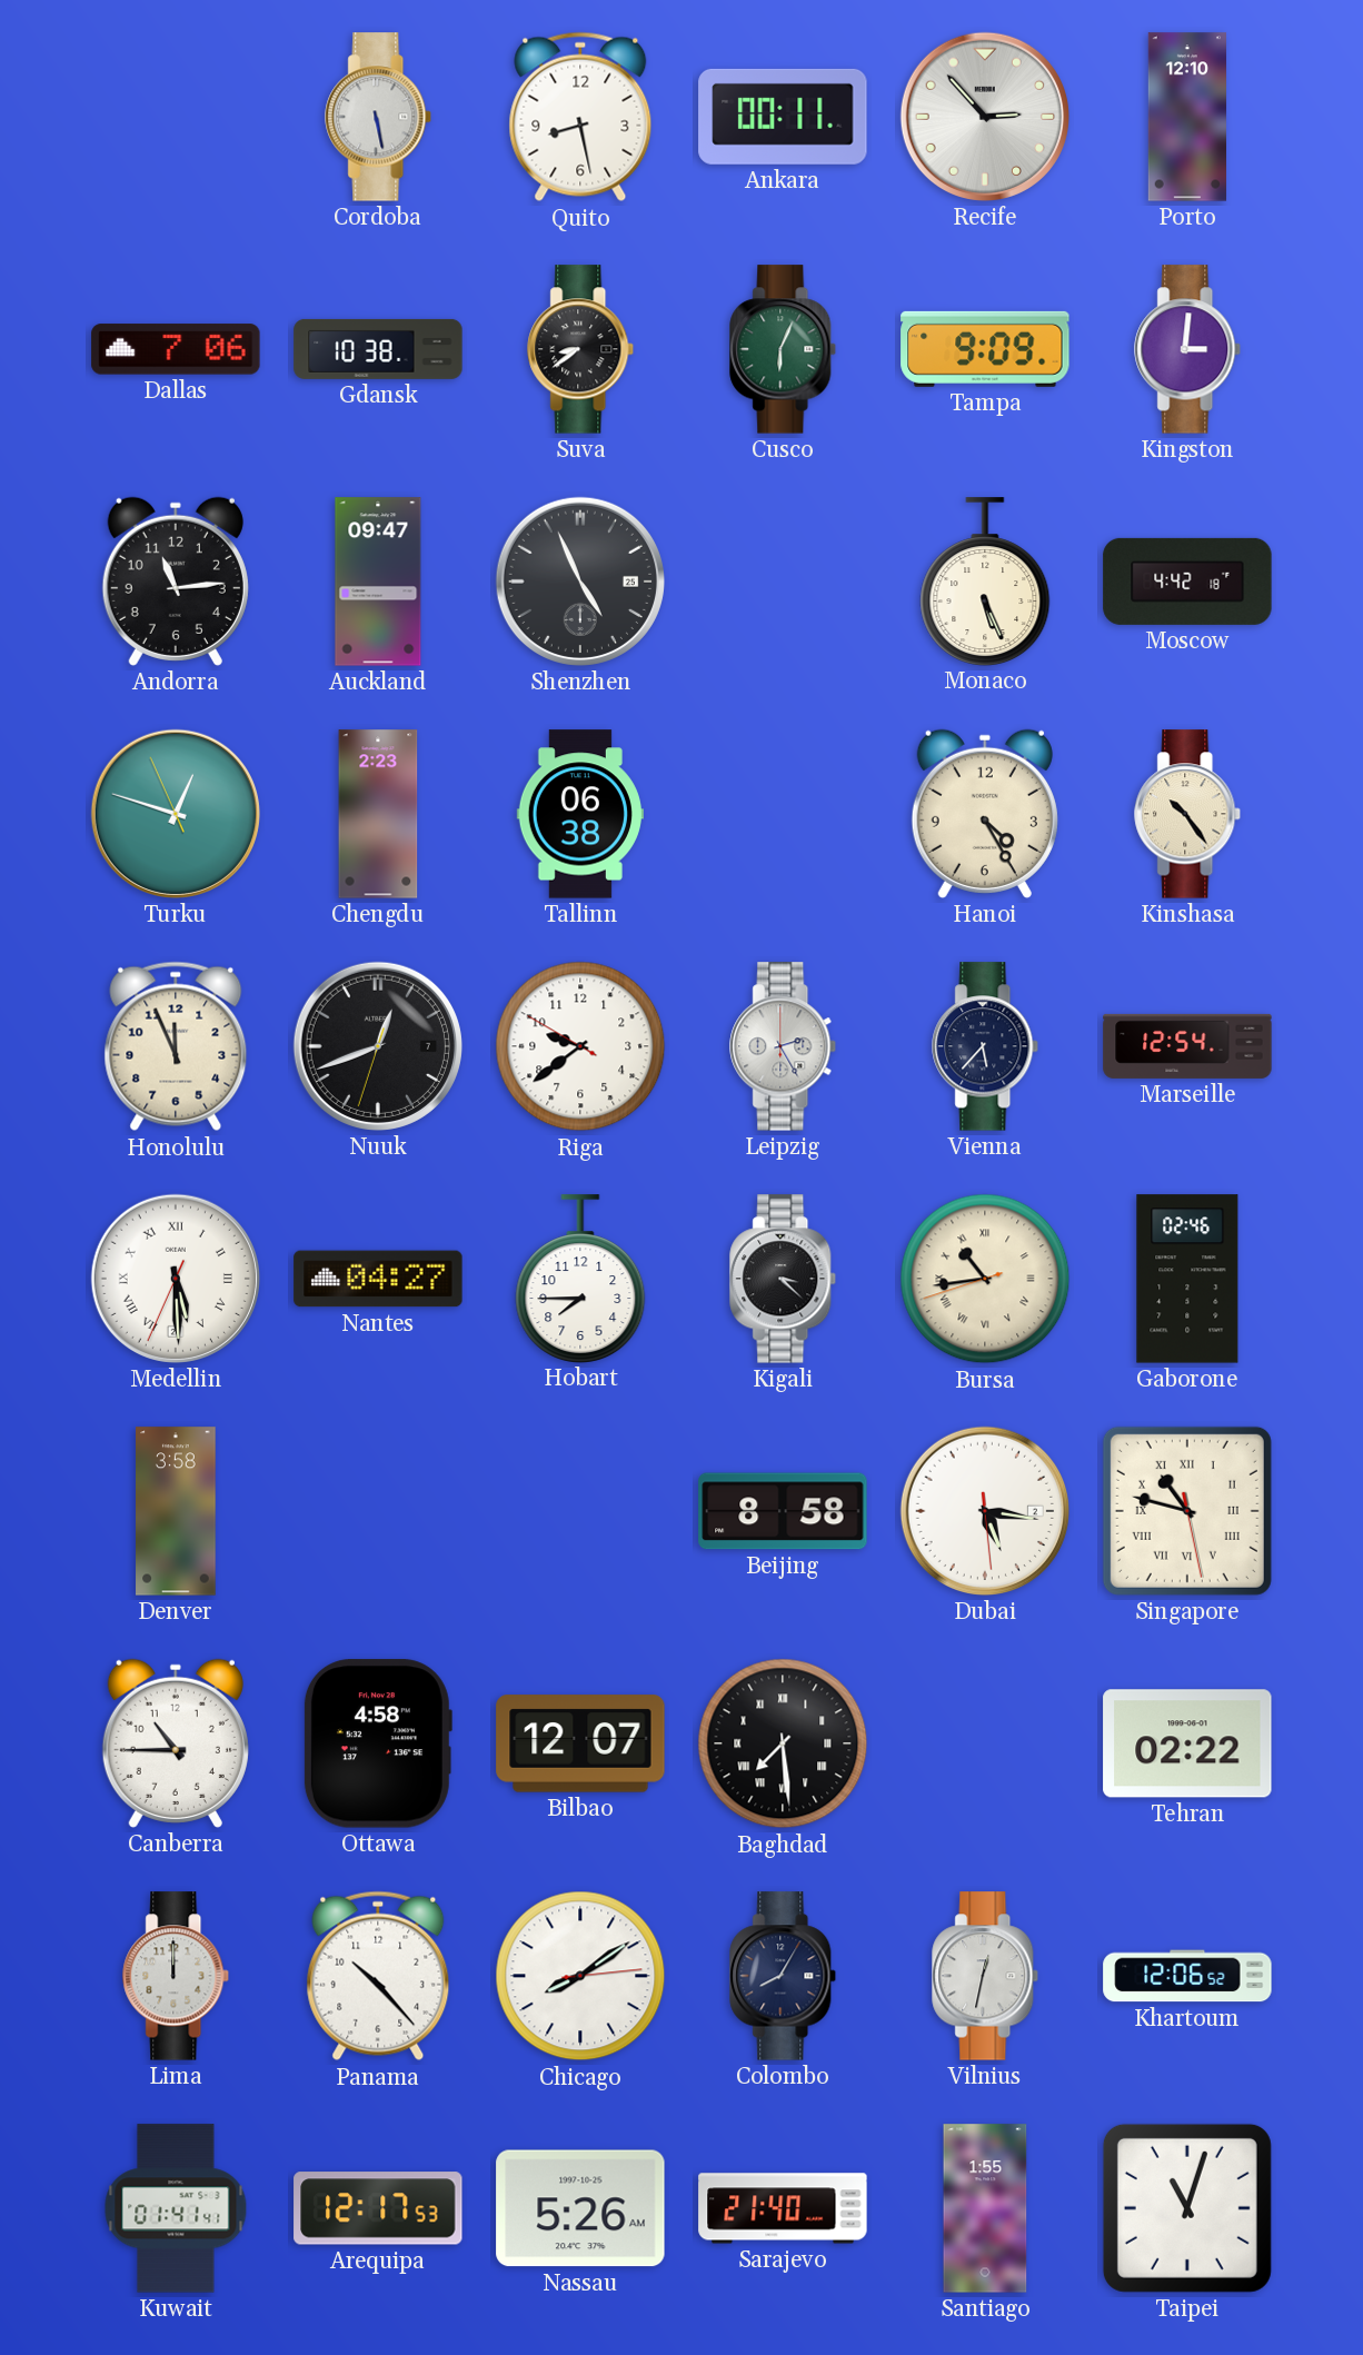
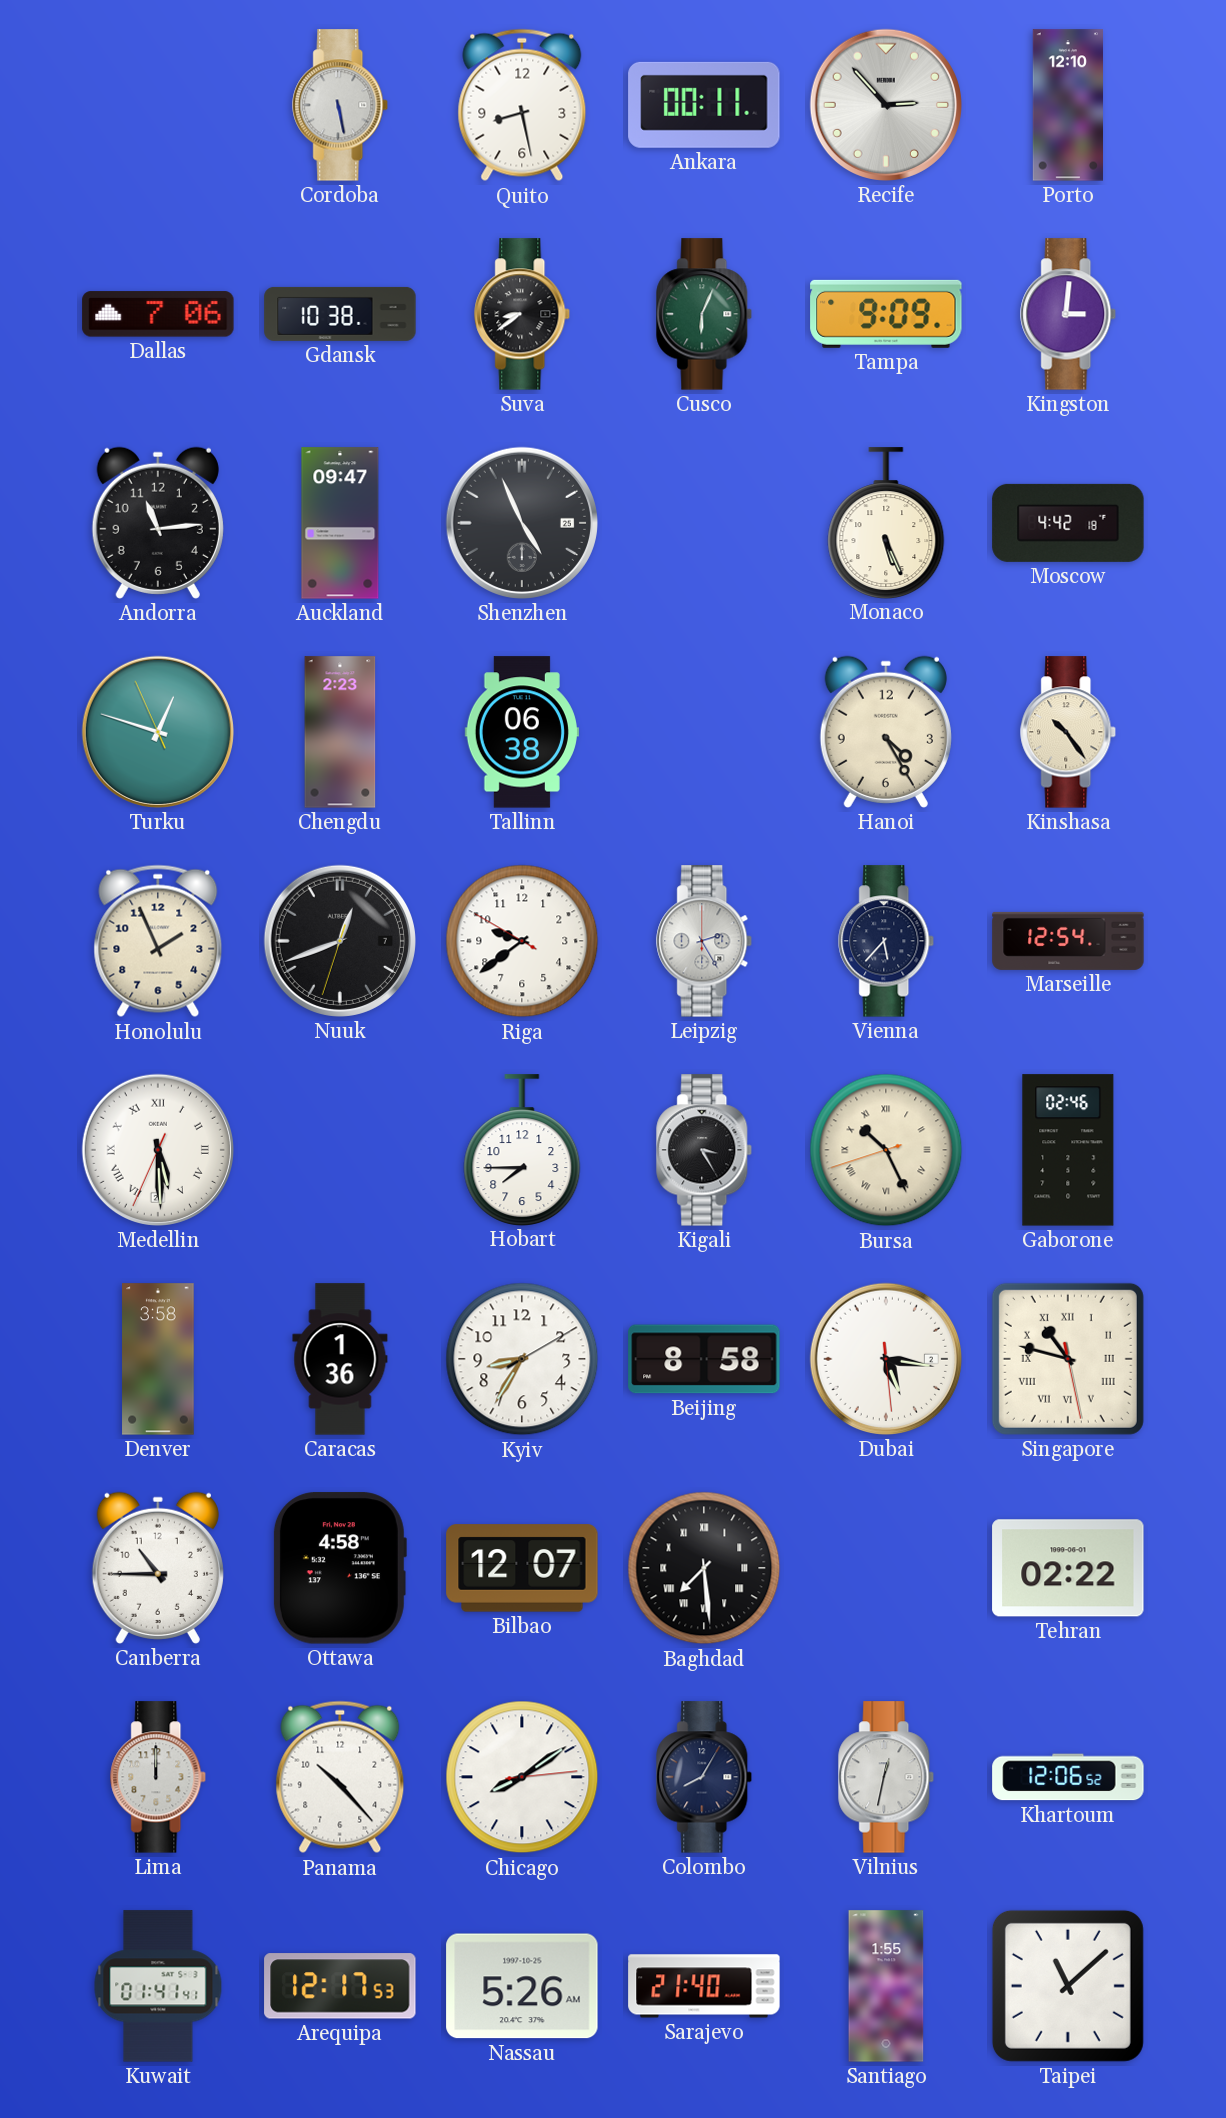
Honolulu: 11:56 -> 1:56 (158, 941)
Nantes: 04:27 -> none (378, 1279)
Kigali: 3:22 -> 3:25 (705, 1150)
Bursa: 10:43 -> 10:25 (886, 1150)
Caracas: none -> 1:36 (340, 1359)
Kyiv: none -> 8:35 (522, 1359)
Taipei: 11:03 -> 11:08 (1068, 1986)
